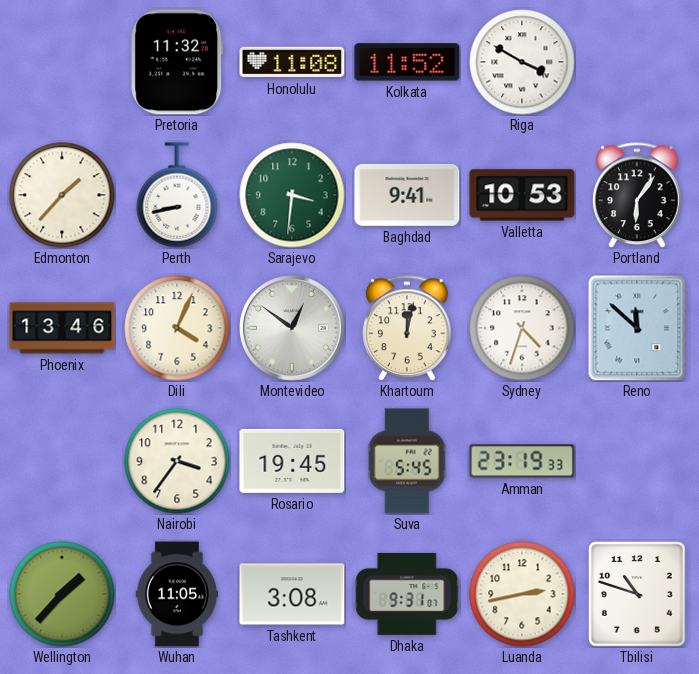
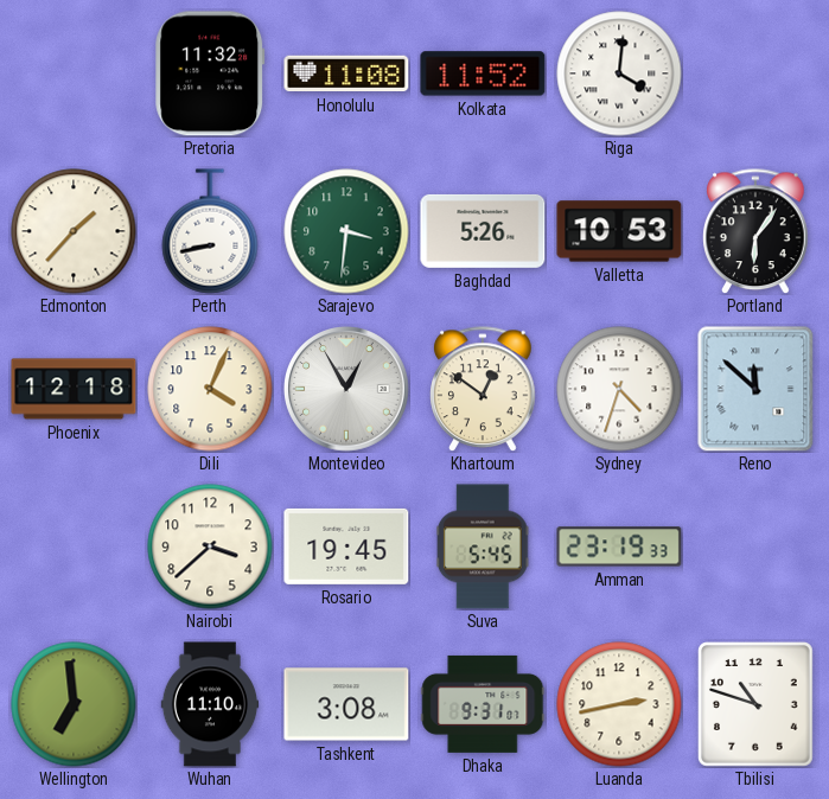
Riga: 3:50 -> 4:01 (619, 73)
Baghdad: 9:41 -> 5:26 (483, 231)
Phoenix: 13:46 -> 12:18 (74, 389)
Montevideo: 12:51 -> 12:55 (347, 390)
Khartoum: 12:02 -> 12:51 (483, 389)
Nairobi: 3:36 -> 3:38 (210, 546)
Wellington: 1:37 -> 6:59 (74, 704)
Wuhan: 11:05 -> 11:10 (210, 704)
